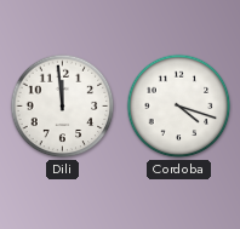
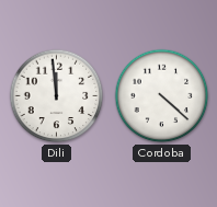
Cordoba: 4:18 -> 4:22 (162, 96)
